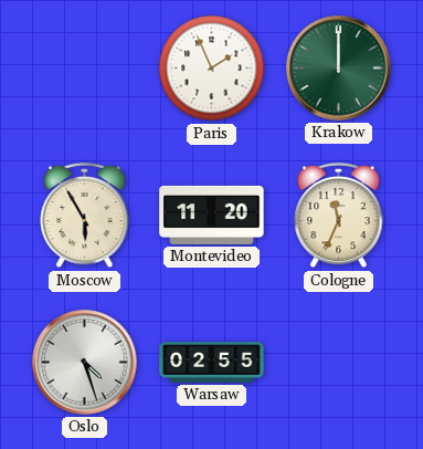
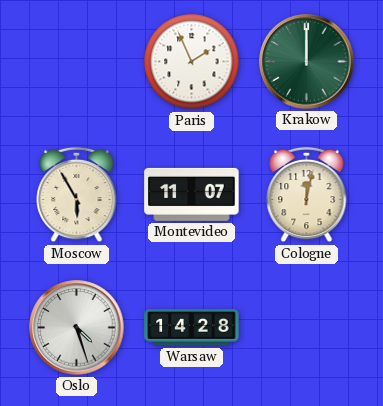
Montevideo: 11:20 -> 11:07 (192, 194)
Cologne: 11:34 -> 12:02 (307, 195)
Warsaw: 02:55 -> 14:28 (192, 328)
